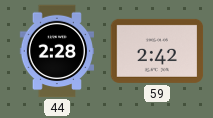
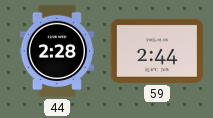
59: 2:42 -> 2:44 (157, 51)
